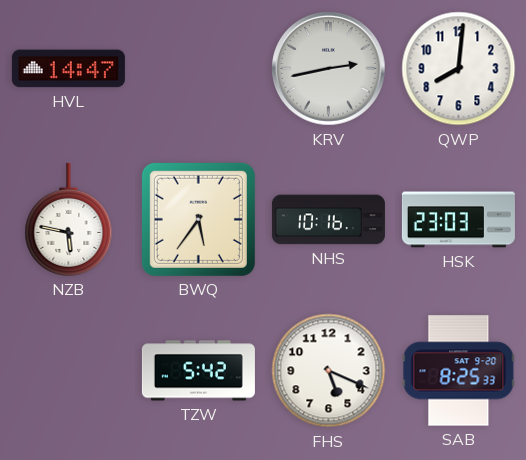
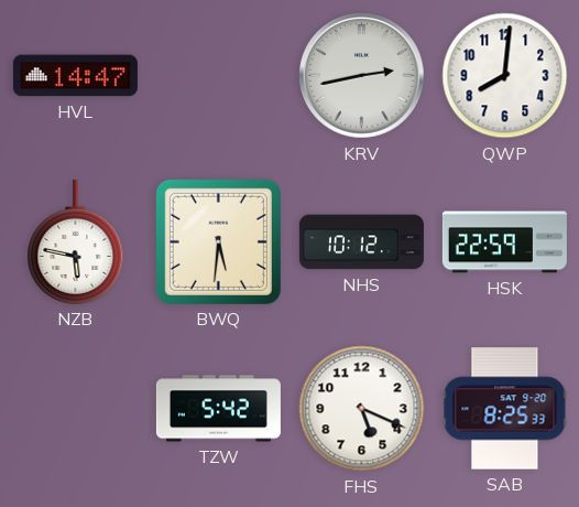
BWQ: 5:36 -> 5:31 (218, 241)
NHS: 10:16 -> 10:12 (361, 242)
HSK: 23:03 -> 22:59 (504, 242)
